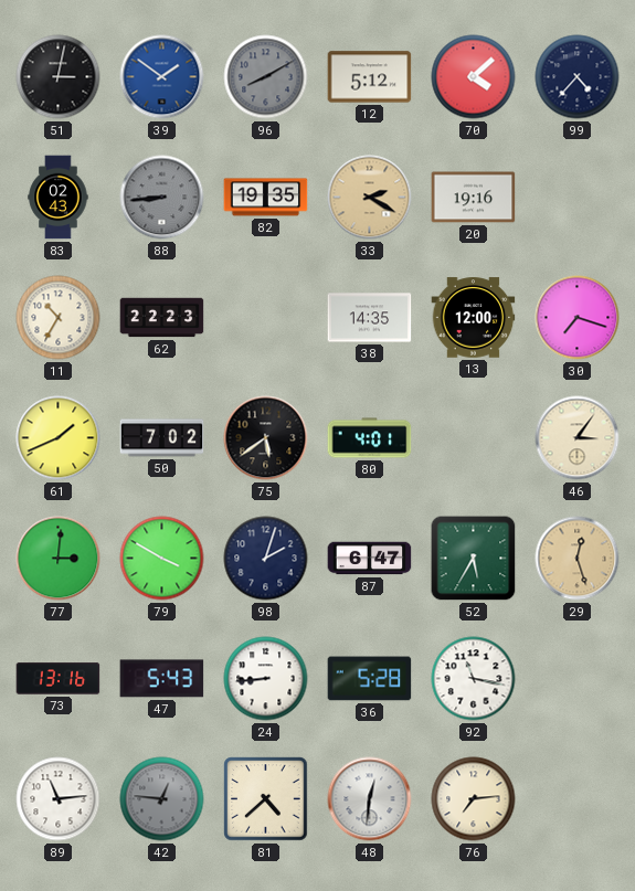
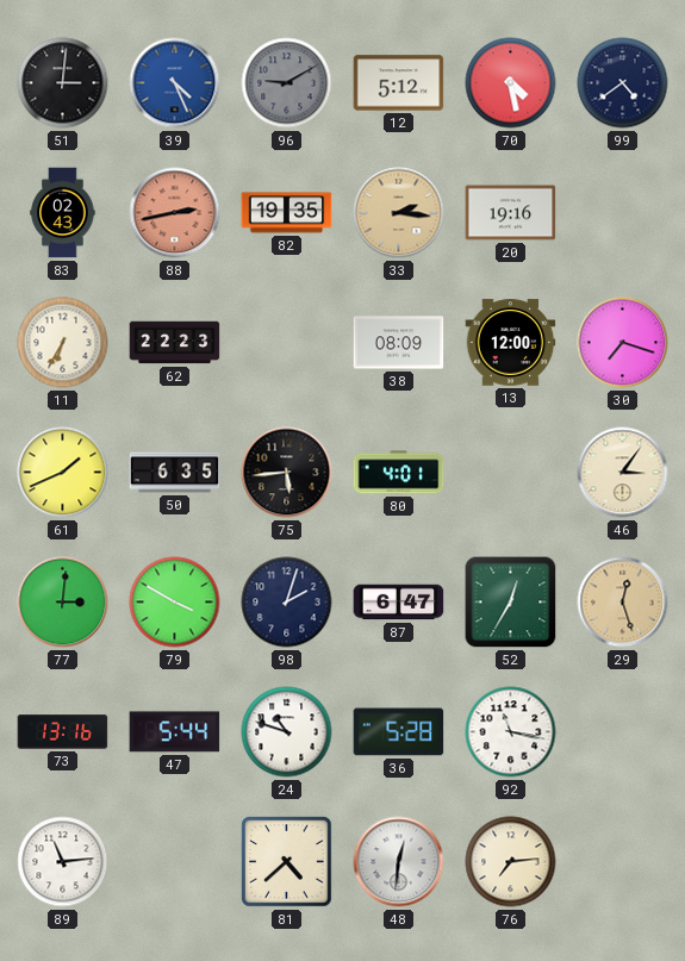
51: 3:02 -> 3:01 (63, 83)
39: 1:51 -> 4:26 (175, 83)
96: 8:10 -> 9:10 (287, 83)
70: 4:08 -> 4:28 (511, 83)
99: 4:37 -> 4:39 (623, 83)
88: 8:44 -> 2:43 (175, 213)
88 dial: grey -> salmon (175, 213)
33: 2:20 -> 2:16 (399, 213)
11: 10:35 -> 6:35 (63, 343)
38: 14:35 -> 08:09 (399, 343)
50: 7:02 -> 6:35 (175, 473)
75: 5:39 -> 5:44 (287, 473)
52: 5:35 -> 12:35 (511, 603)
47: 5:43 -> 5:44 (175, 732)
24: 8:44 -> 10:48 (287, 732)
42: 12:46 -> none (162, 799)
